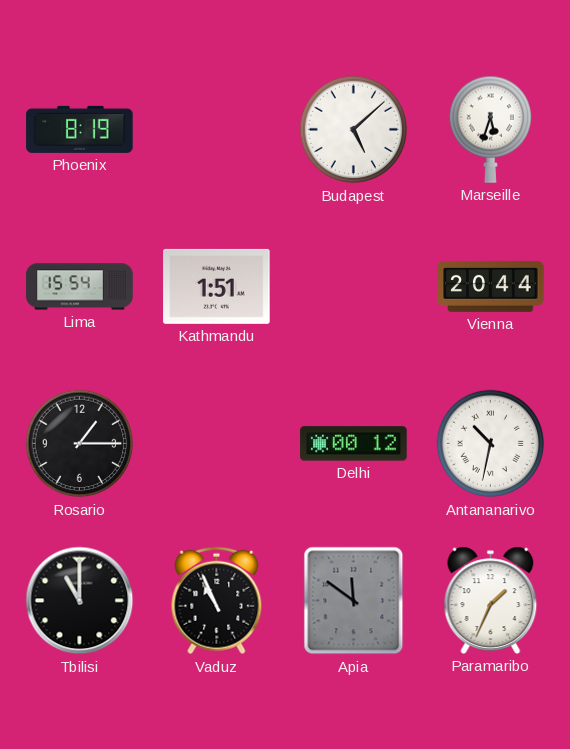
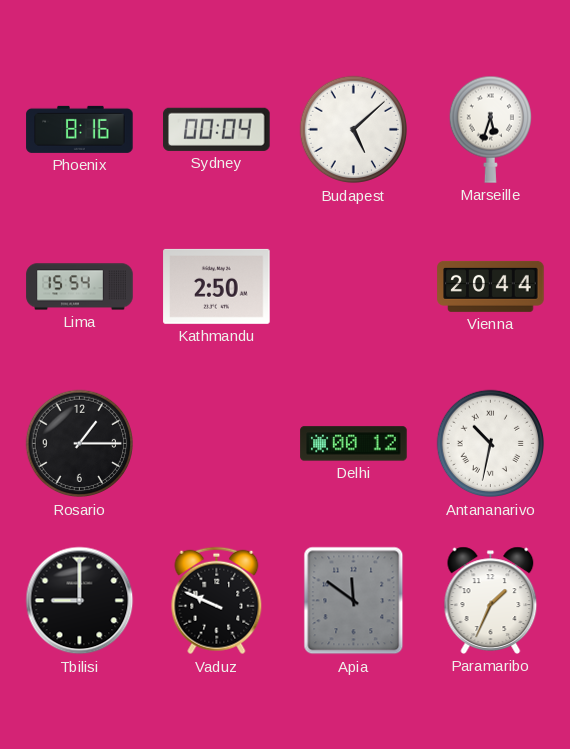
Phoenix: 8:19 -> 8:16 (80, 129)
Sydney: none -> 00:04 (217, 129)
Kathmandu: 1:51 -> 2:50 (217, 286)
Tbilisi: 11:00 -> 9:00 (80, 601)
Vaduz: 10:56 -> 9:49 (217, 601)
